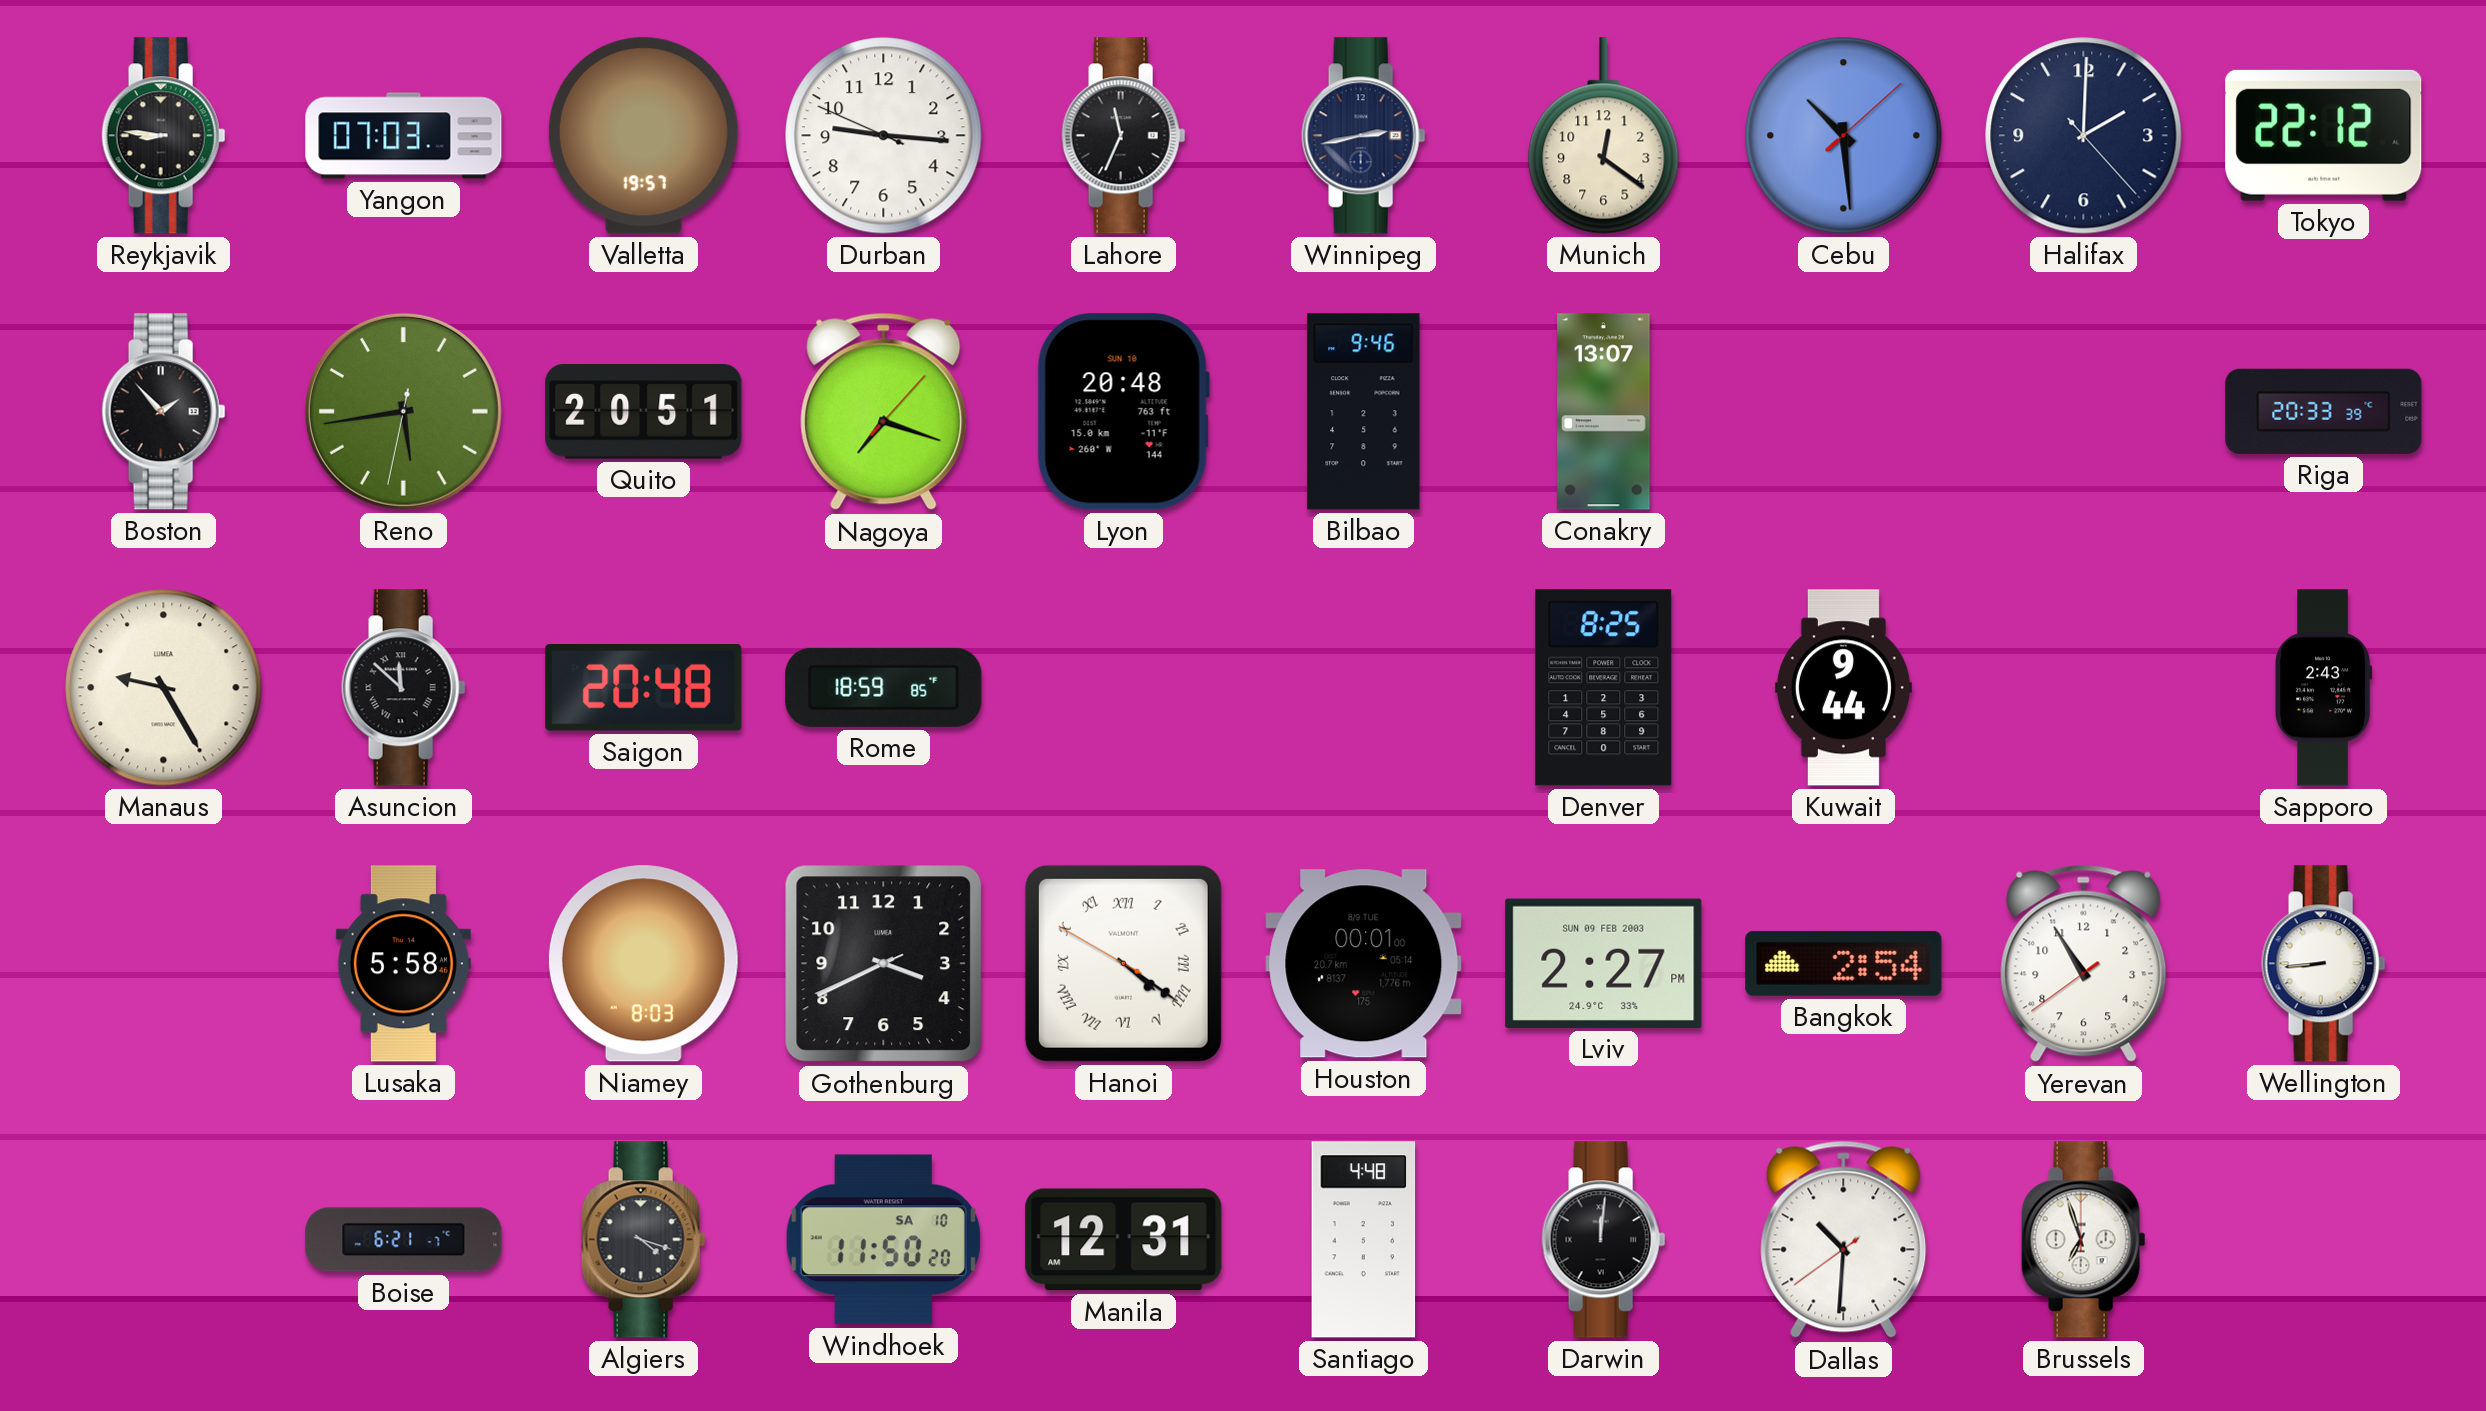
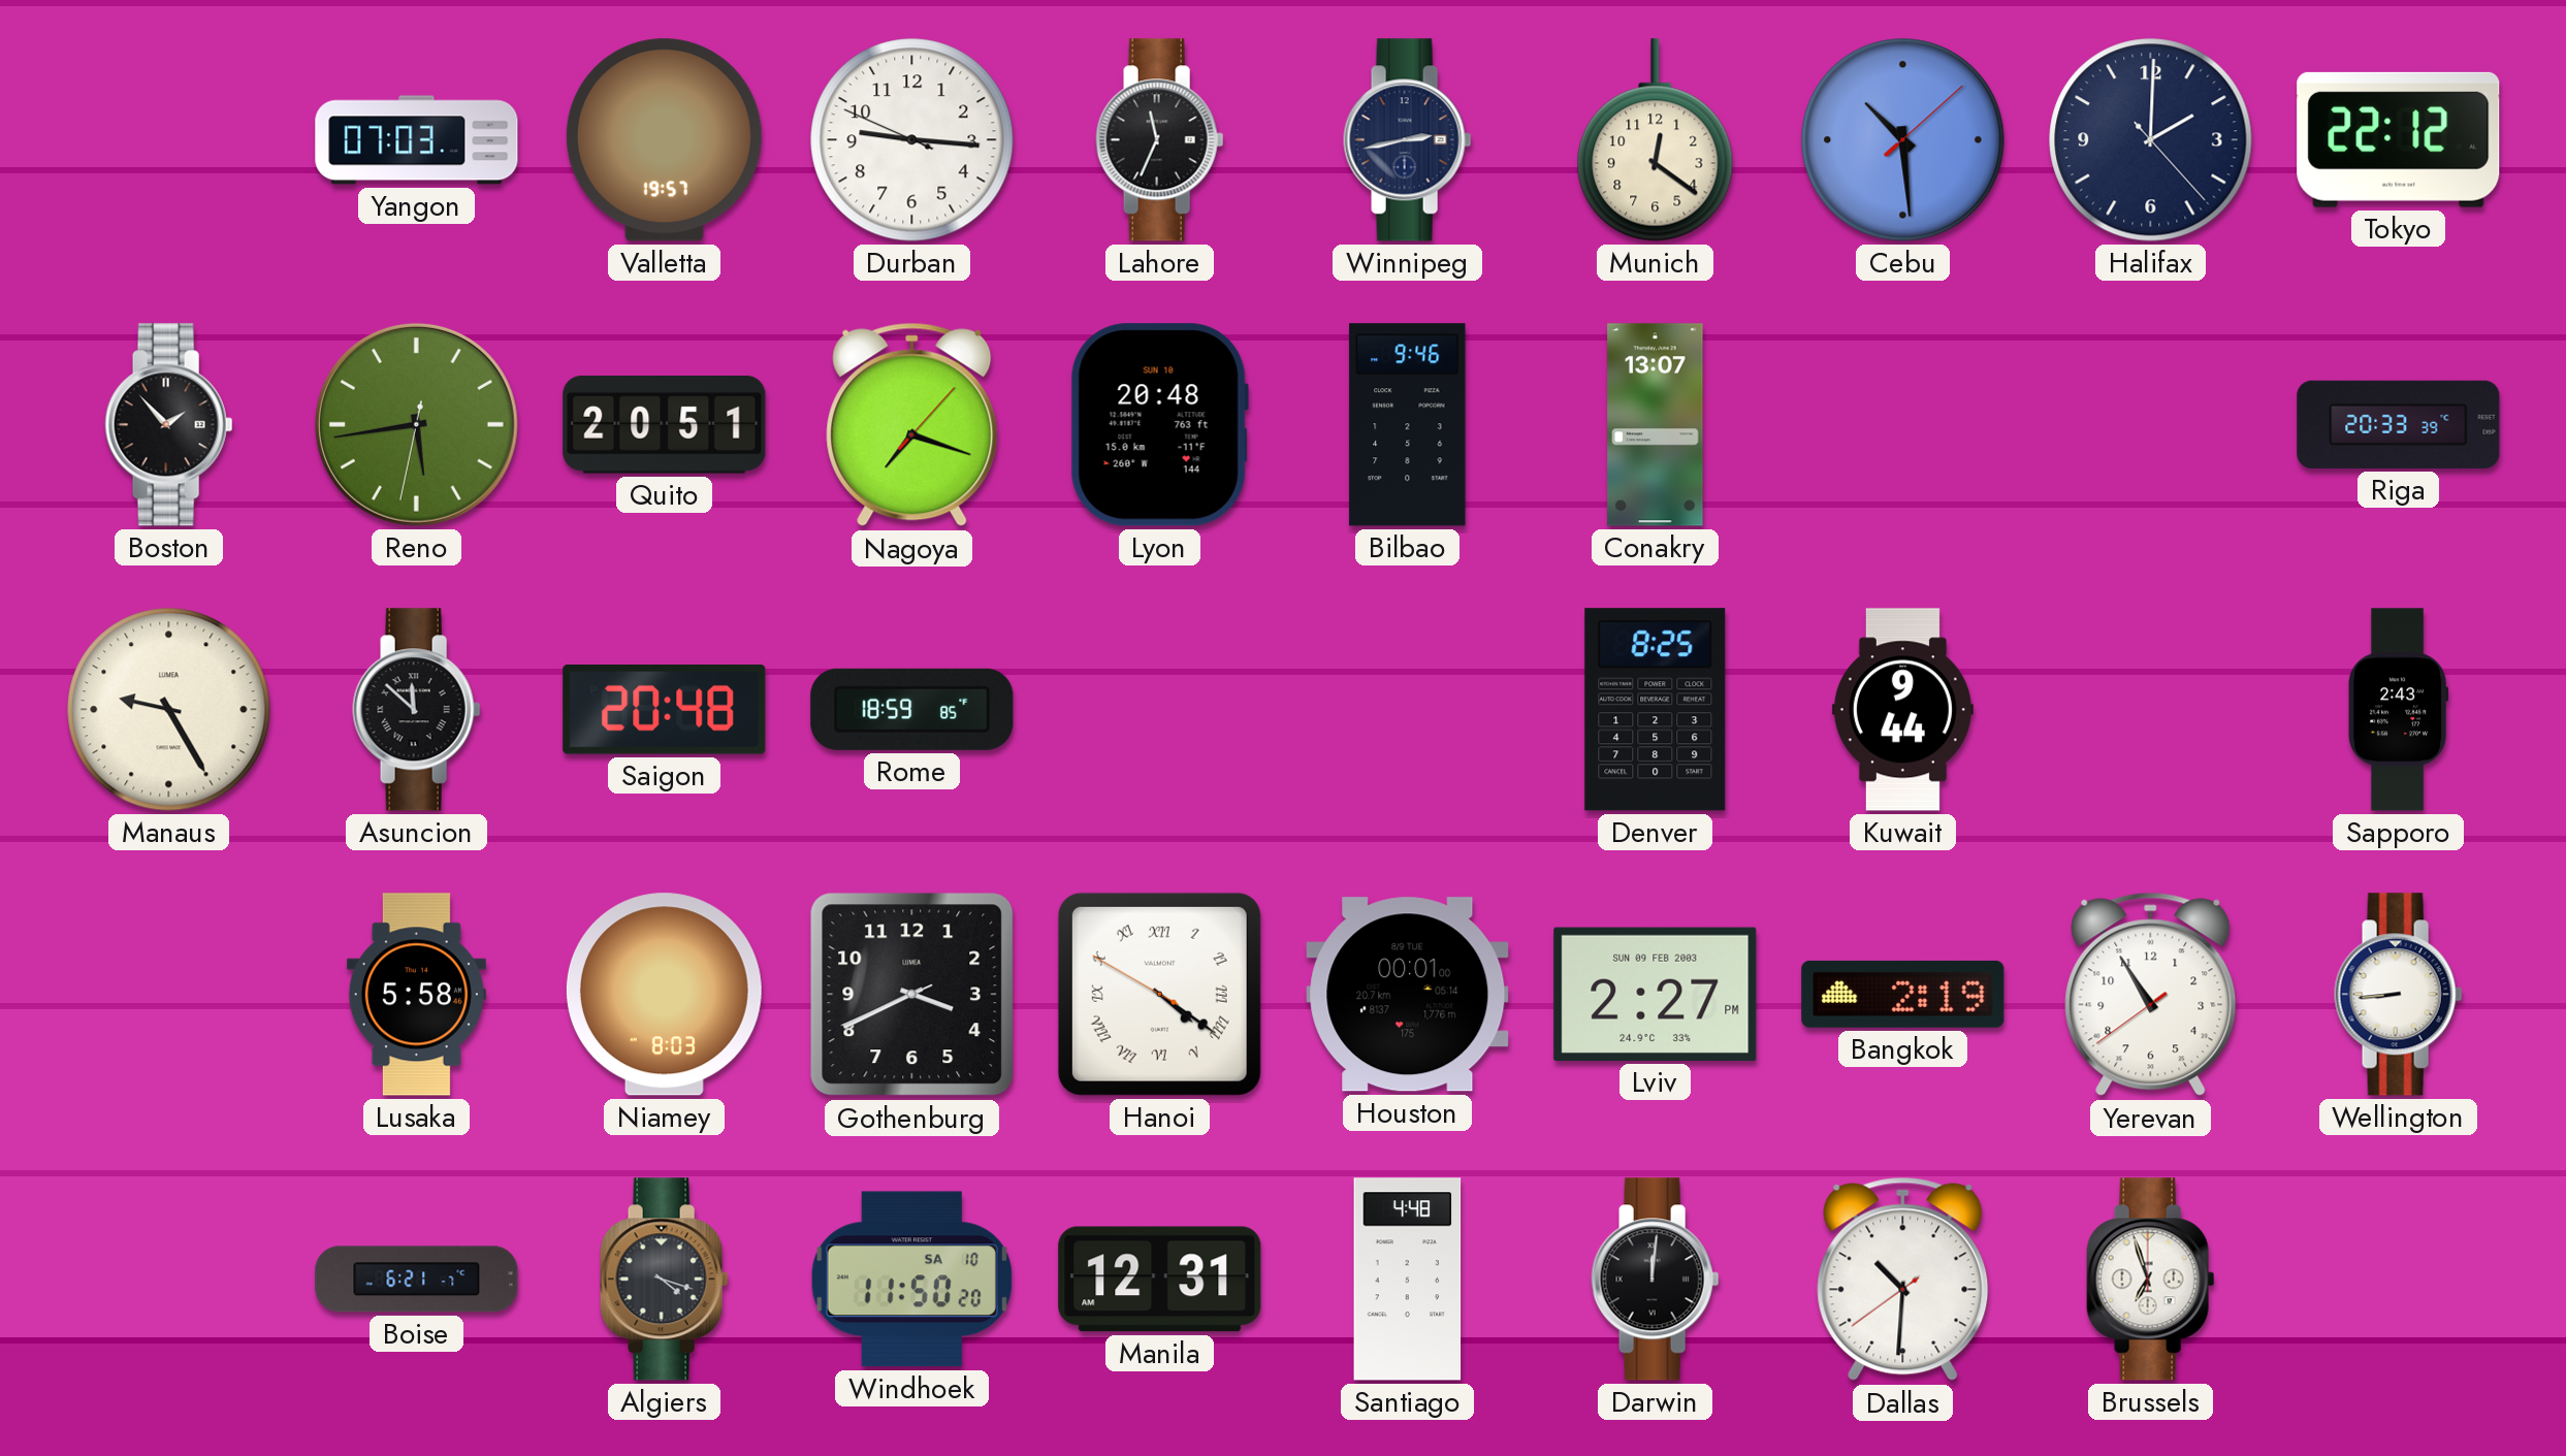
Reykjavik: 8:46 -> none (164, 136)
Bangkok: 2:54 -> 2:19 (1903, 994)
